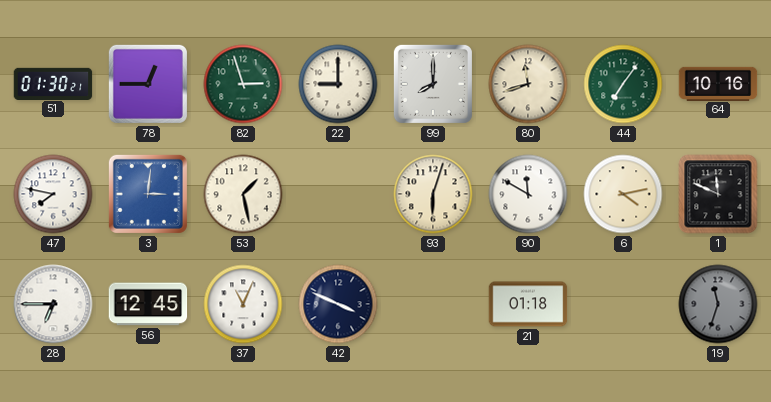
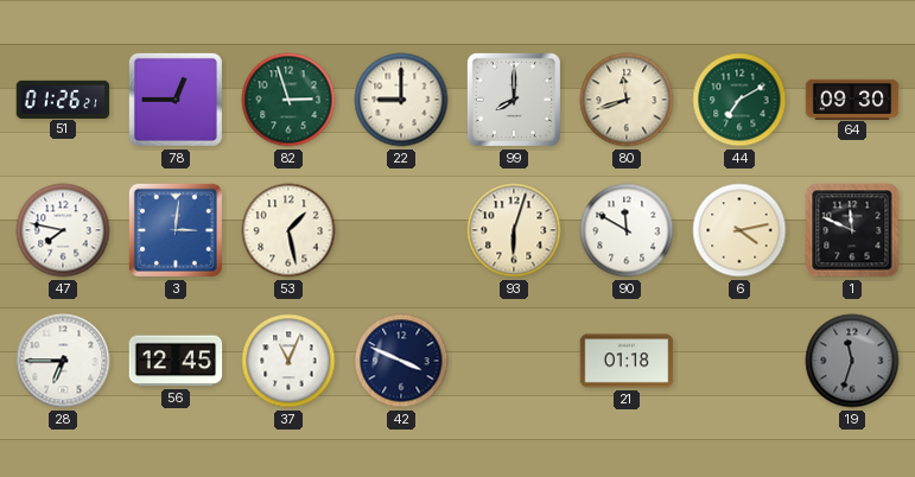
51: 01:30 -> 01:26 (63, 98)
44: 7:06 -> 7:10 (739, 100)
64: 10:16 -> 09:30 (852, 98)
